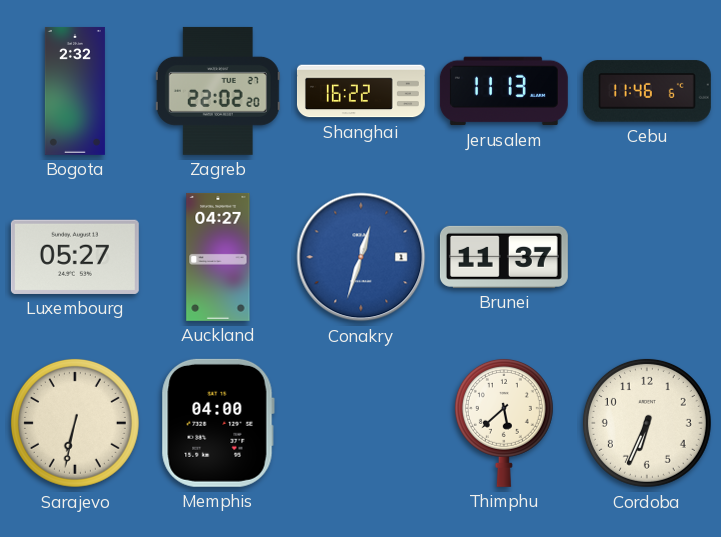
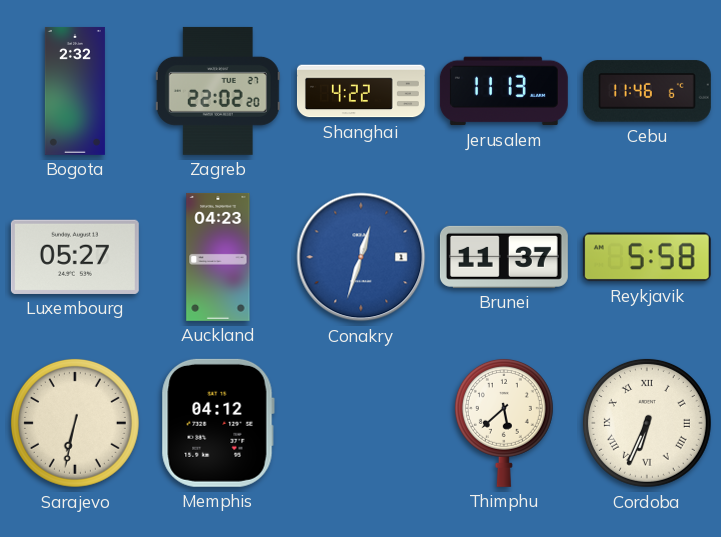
Shanghai: 16:22 -> 4:22 (361, 91)
Auckland: 04:27 -> 04:23 (218, 257)
Reykjavik: none -> 5:58 (647, 257)
Memphis: 04:00 -> 04:12 (218, 423)
Cordoba numerals: Arabic -> Roman (647, 423)
